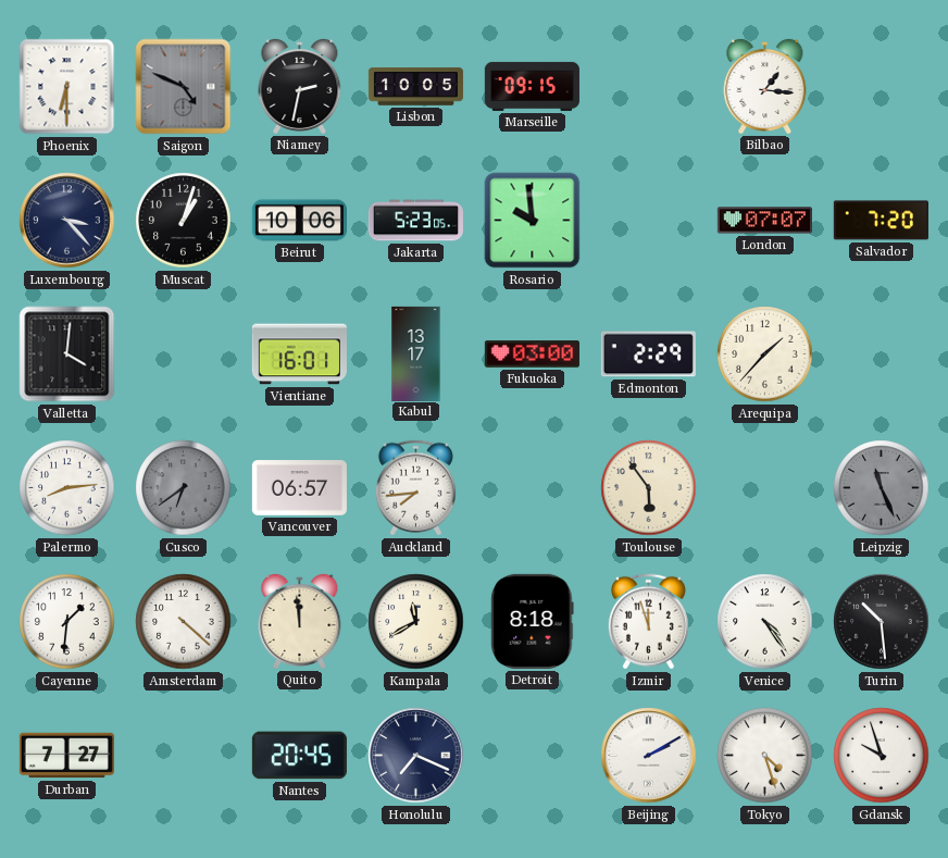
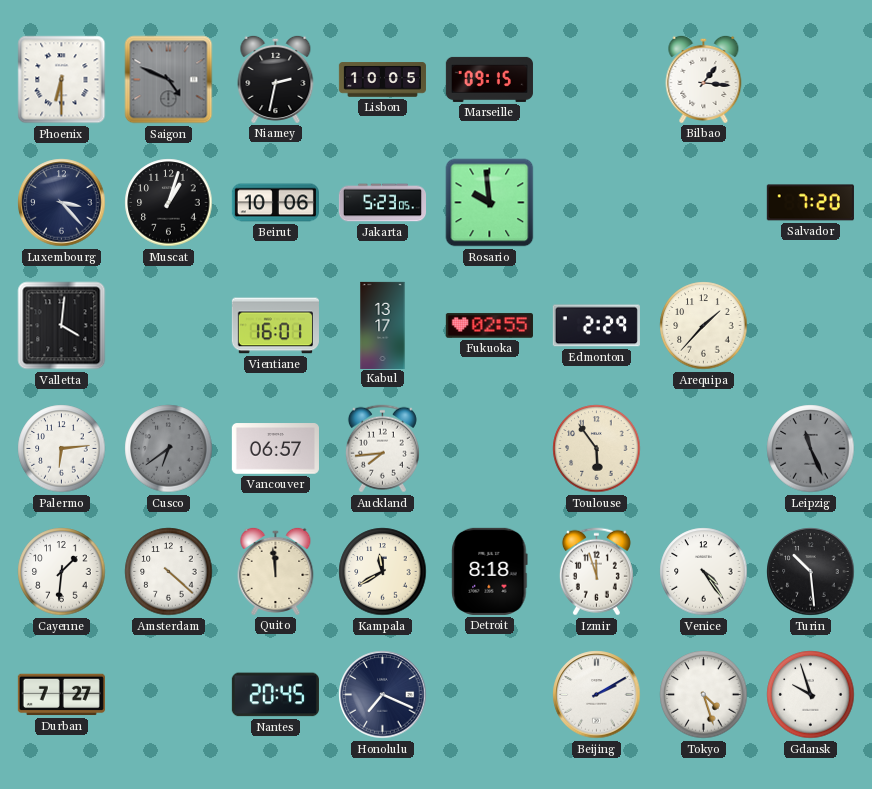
London: 07:07 -> none (764, 221)
Fukuoka: 03:00 -> 02:55 (489, 326)
Palermo: 8:14 -> 6:14 (62, 449)
